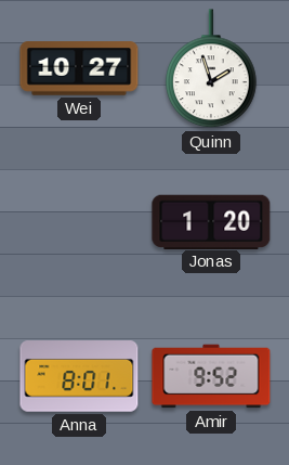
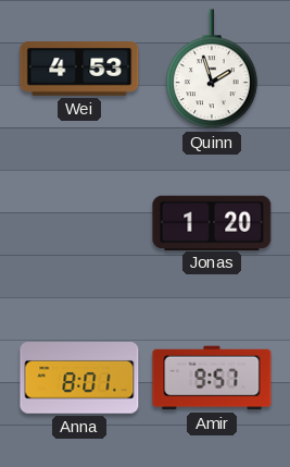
Wei: 10:27 -> 4:53 (79, 69)
Amir: 9:52 -> 9:57 (212, 378)
